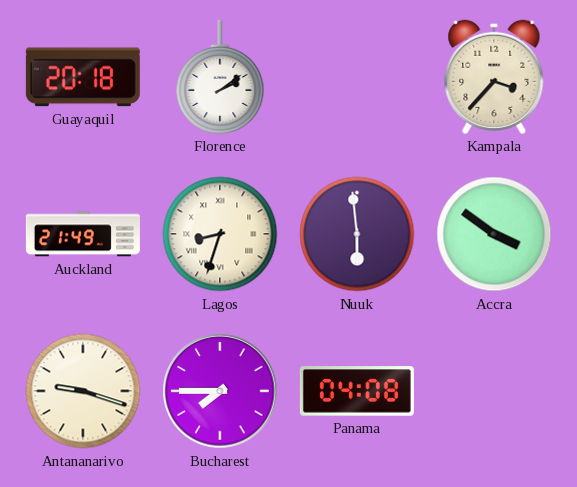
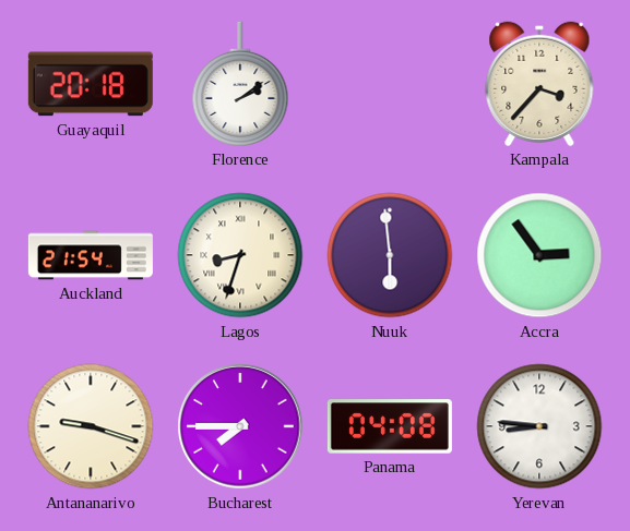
Auckland: 21:49 -> 21:54 (91, 255)
Accra: 3:51 -> 2:54 (539, 255)
Yerevan: none -> 8:46 (539, 426)
